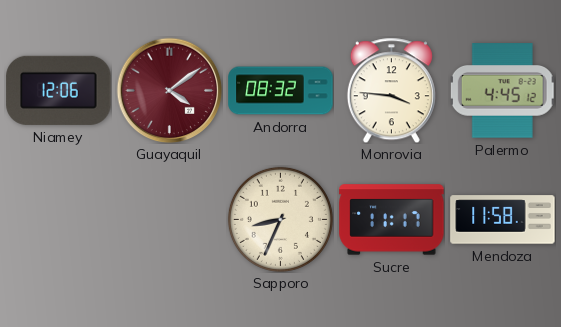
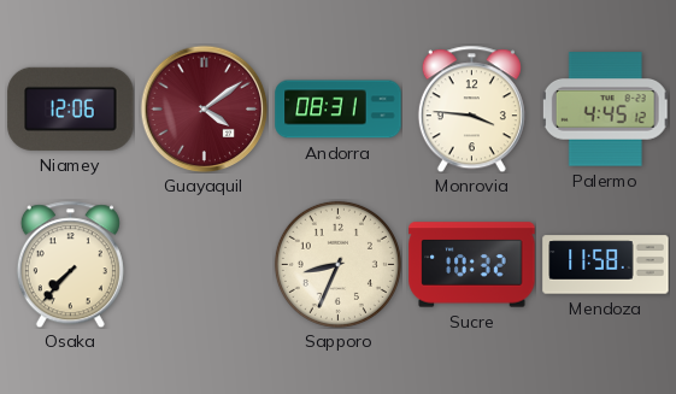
Andorra: 08:32 -> 08:31 (339, 110)
Osaka: none -> 7:37 (70, 264)
Sucre: 11:17 -> 10:32 (472, 265)
